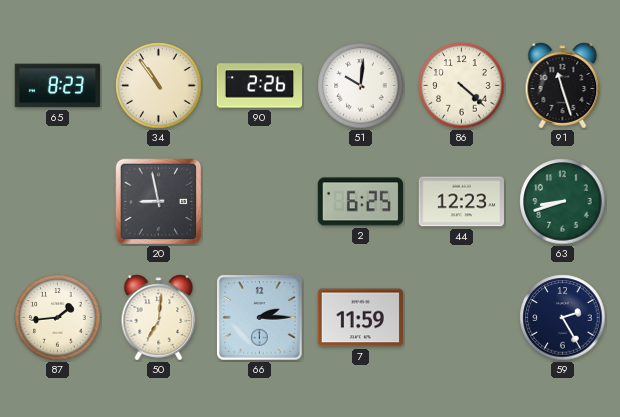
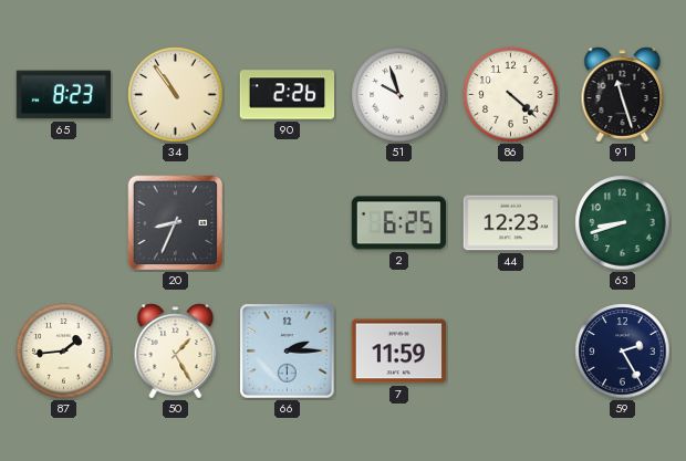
51: 10:01 -> 9:57 (399, 95)
20: 8:58 -> 8:34 (176, 223)
50: 7:01 -> 1:25 (176, 352)
